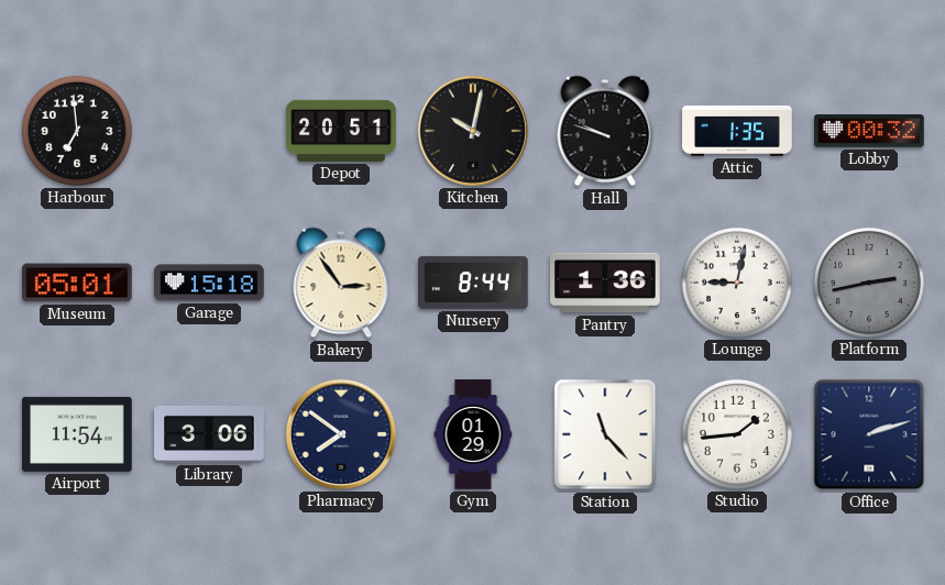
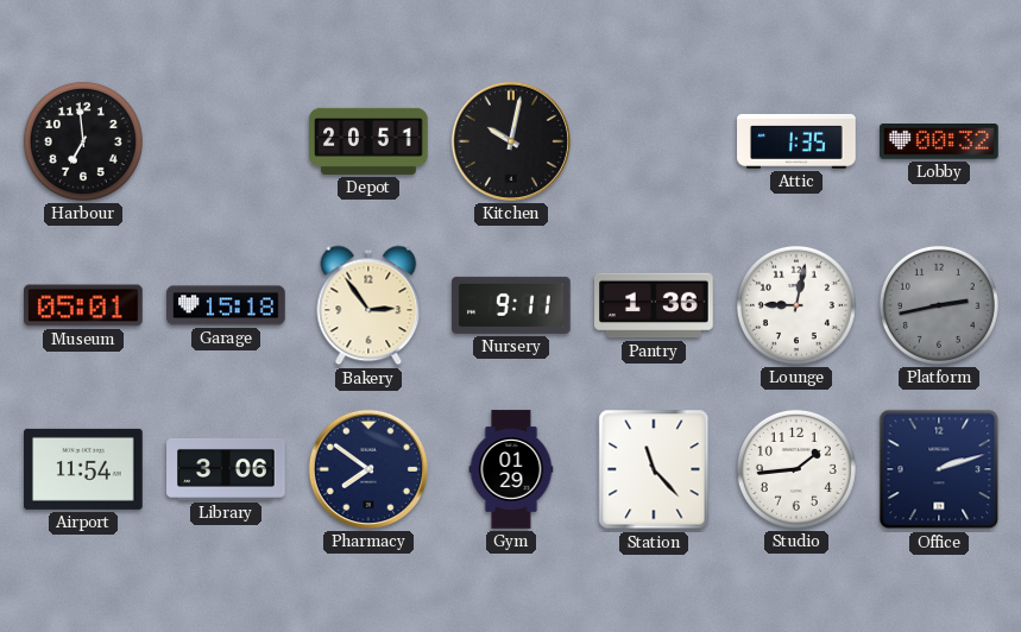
Hall: 9:48 -> none (605, 131)
Nursery: 8:44 -> 9:11 (511, 305)
